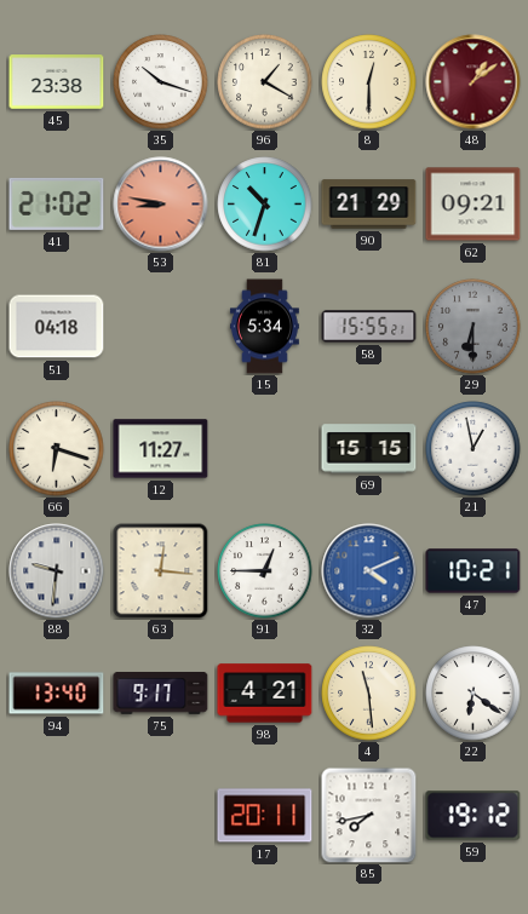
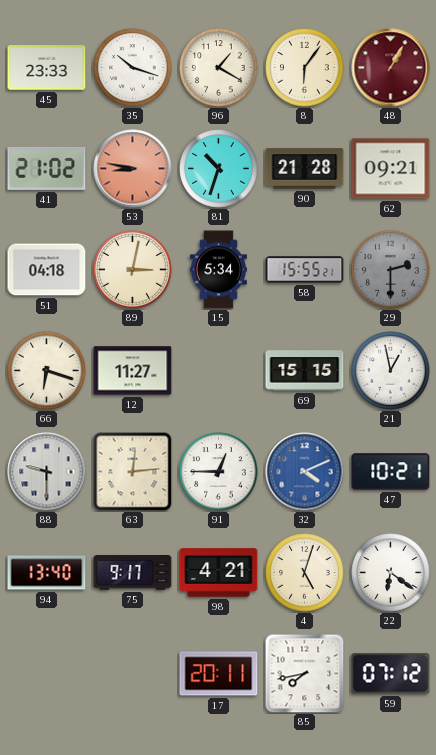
45: 23:38 -> 23:33 (47, 68)
8: 12:30 -> 6:06 (305, 68)
48: 1:09 -> 1:05 (391, 68)
90: 21:29 -> 21:28 (305, 169)
89: none -> 3:02 (133, 270)
29: 6:30 -> 2:30 (391, 270)
88: 9:31 -> 9:30 (47, 472)
63: 12:16 -> 12:14 (133, 472)
4: 11:29 -> 5:03 (305, 573)
59: 19:12 -> 07:12 (391, 674)
